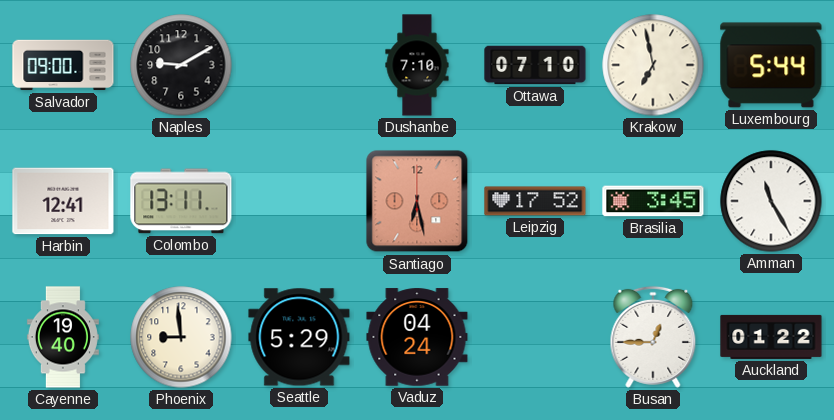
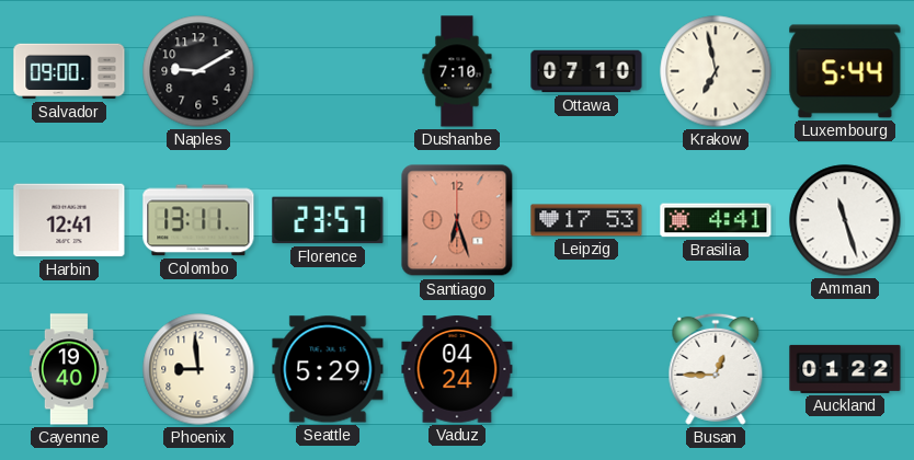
Florence: none -> 23:57 (328, 220)
Santiago: 6:28 -> 6:27 (457, 220)
Leipzig: 17:52 -> 17:53 (586, 220)
Brasilia: 3:45 -> 4:41 (716, 220)
Amman: 11:25 -> 11:27 (845, 220)
